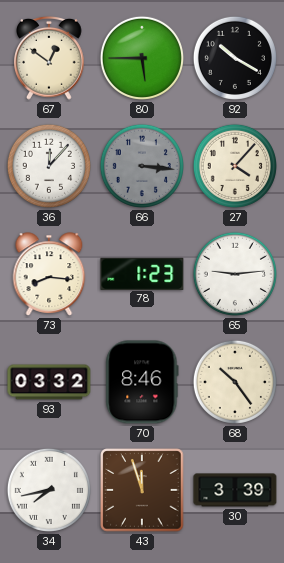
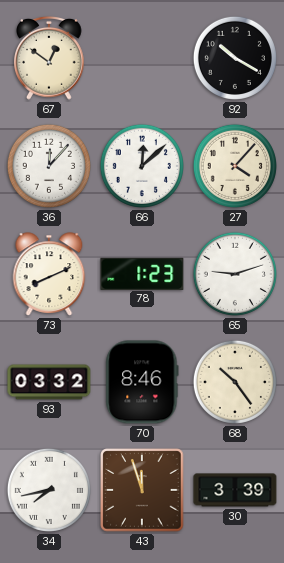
80: 5:45 -> none (142, 58)
66: 3:16 -> 12:08 (142, 166)
66 dial: grey -> white (142, 166)
73: 8:16 -> 8:11 (49, 274)
65: 9:14 -> 9:12 (235, 274)
